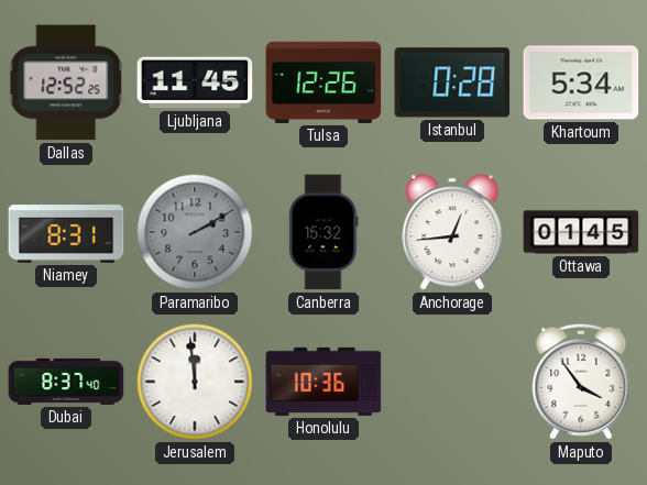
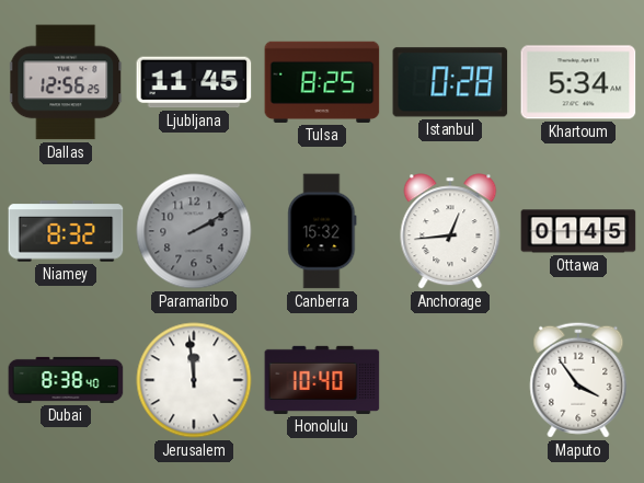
Dallas: 12:52 -> 12:56 (67, 82)
Tulsa: 12:26 -> 8:25 (322, 82)
Niamey: 8:31 -> 8:32 (66, 231)
Dubai: 8:37 -> 8:38 (66, 380)
Honolulu: 10:36 -> 10:40 (322, 380)
